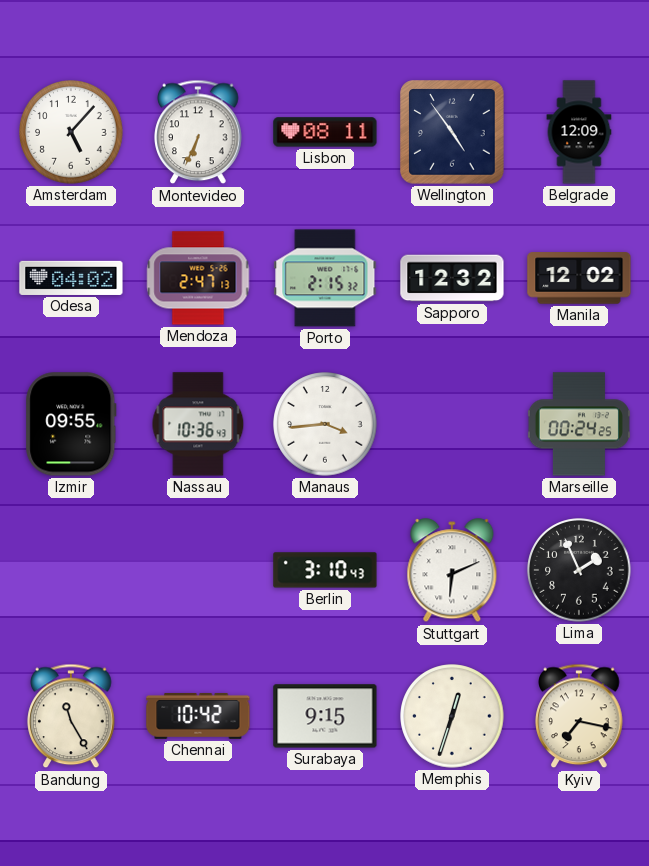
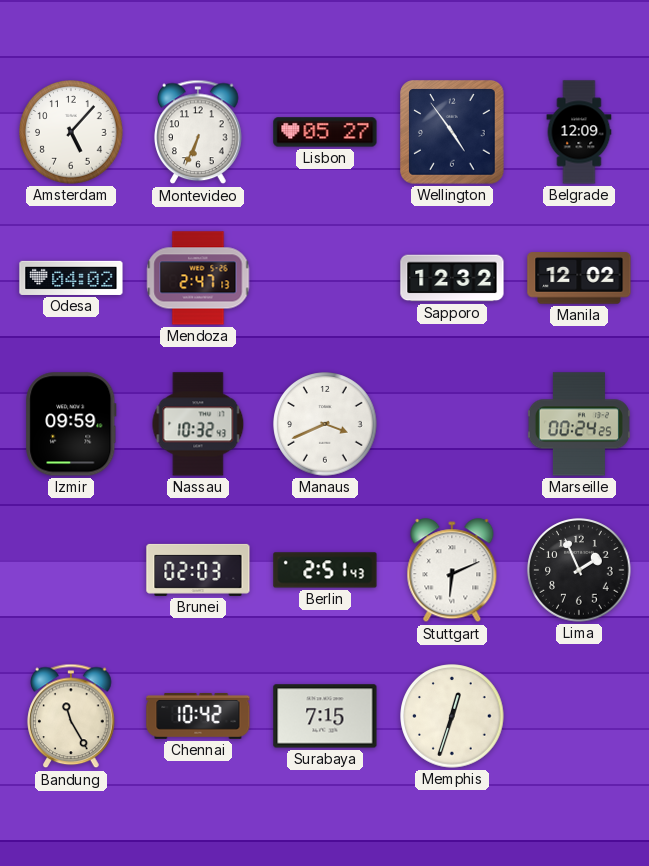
Lisbon: 08:11 -> 05:27 (325, 132)
Porto: 2:15 -> none (325, 278)
Izmir: 09:55 -> 09:59 (71, 424)
Nassau: 10:36 -> 10:32 (198, 424)
Manaus: 3:44 -> 3:41 (325, 424)
Brunei: none -> 02:03 (198, 570)
Berlin: 3:10 -> 2:51 (325, 570)
Surabaya: 9:15 -> 7:15 (325, 716)
Kyiv: 7:17 -> none (579, 716)
